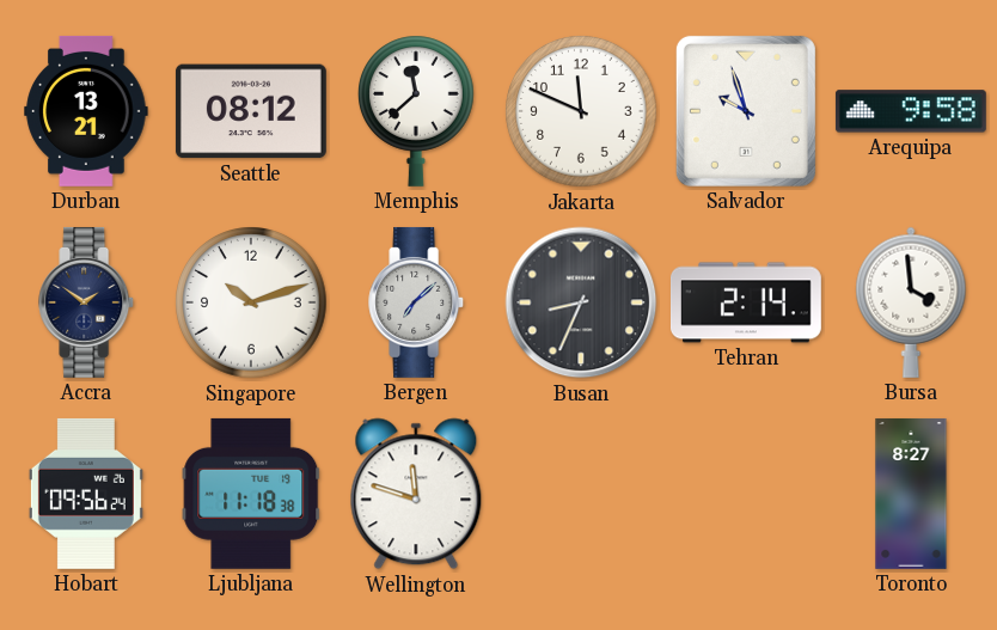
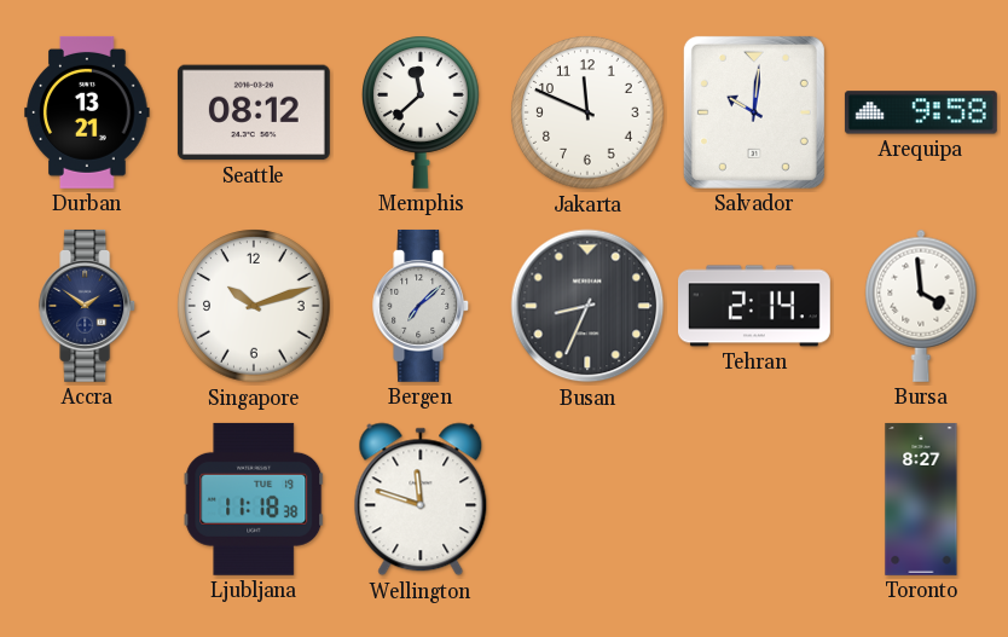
Salvador: 9:57 -> 10:01 (754, 112)
Hobart: 09:56 -> none (86, 494)
